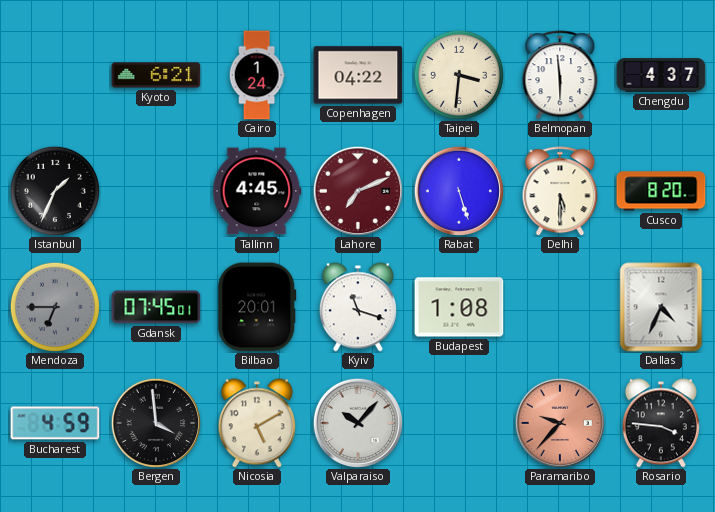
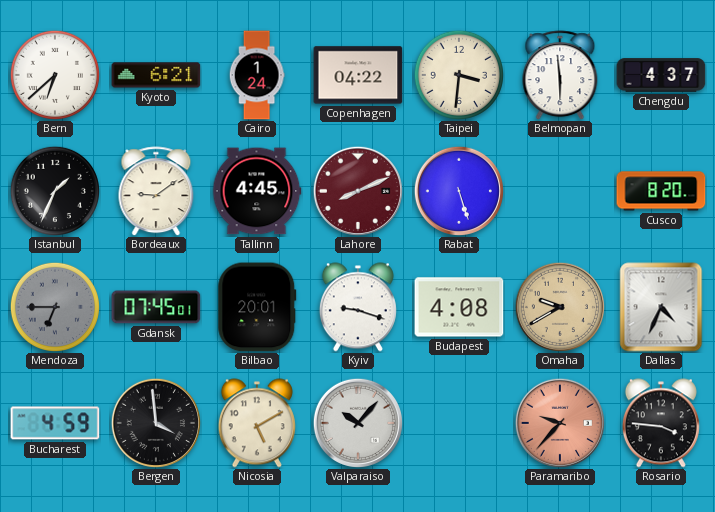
Bern: none -> 6:38 (55, 75)
Bordeaux: none -> 9:09 (156, 191)
Lahore: 7:11 -> 8:11 (358, 191)
Delhi: 5:30 -> none (560, 191)
Kyiv: 11:18 -> 9:18 (358, 307)
Budapest: 1:08 -> 4:08 (459, 307)
Omaha: none -> 9:40 (560, 307)
